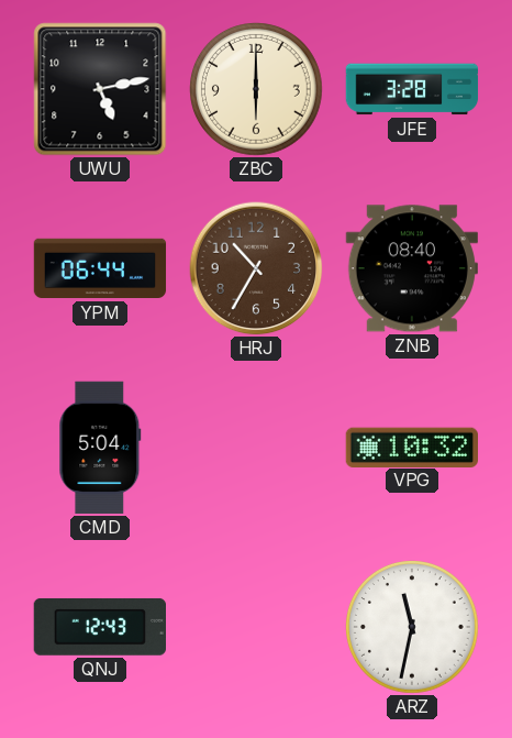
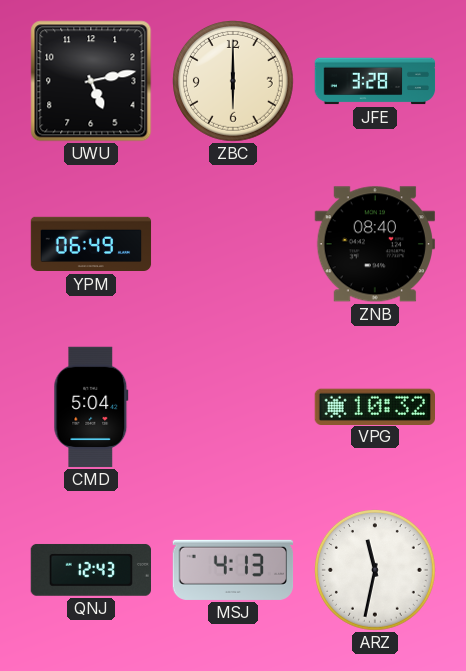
YPM: 06:44 -> 06:49 (91, 244)
HRJ: 10:35 -> none (256, 268)
MSJ: none -> 4:13 (233, 570)
